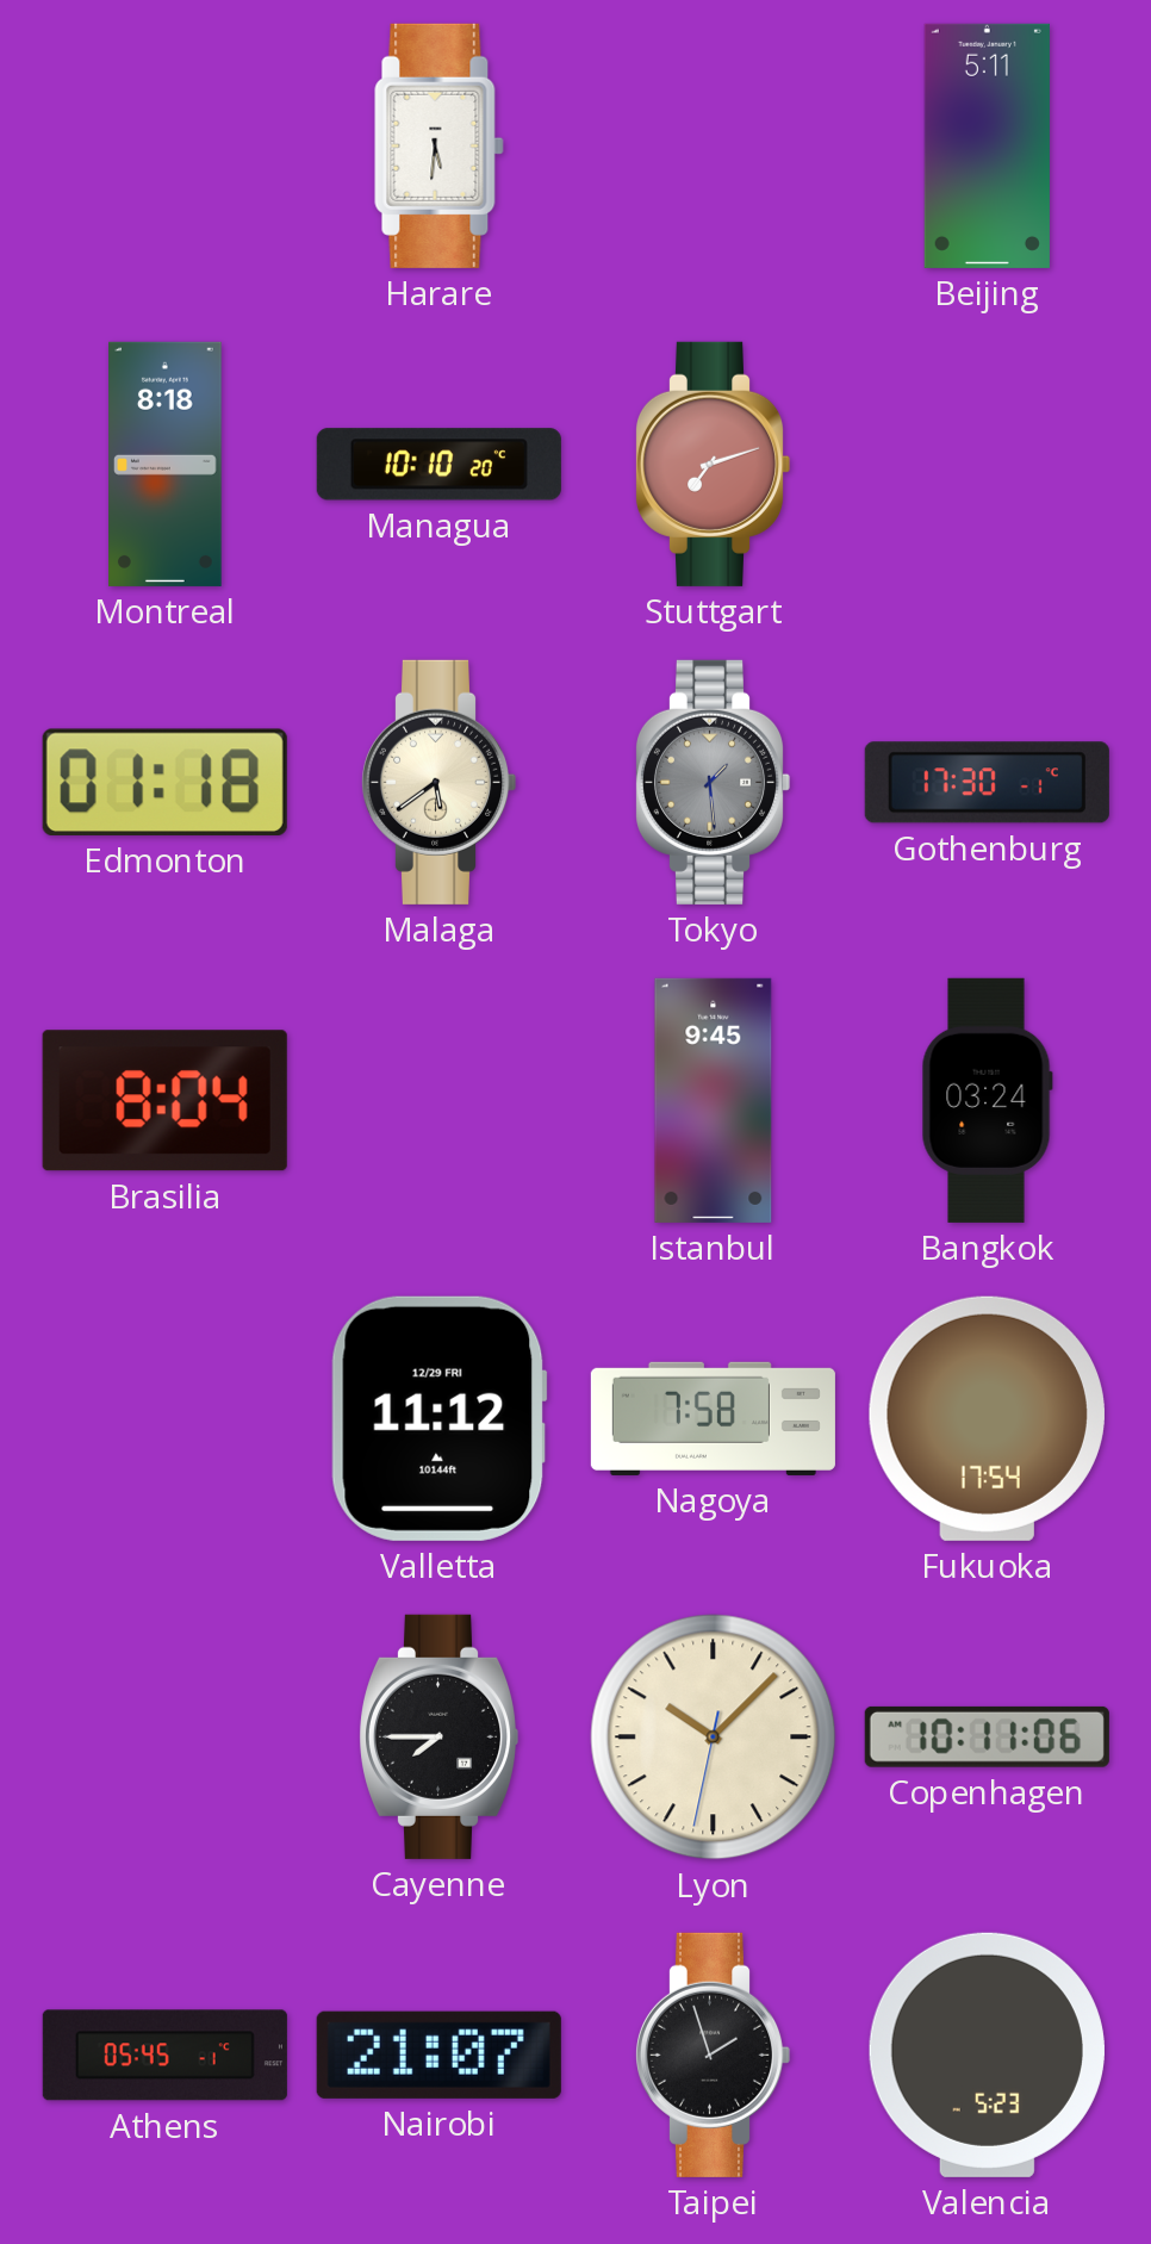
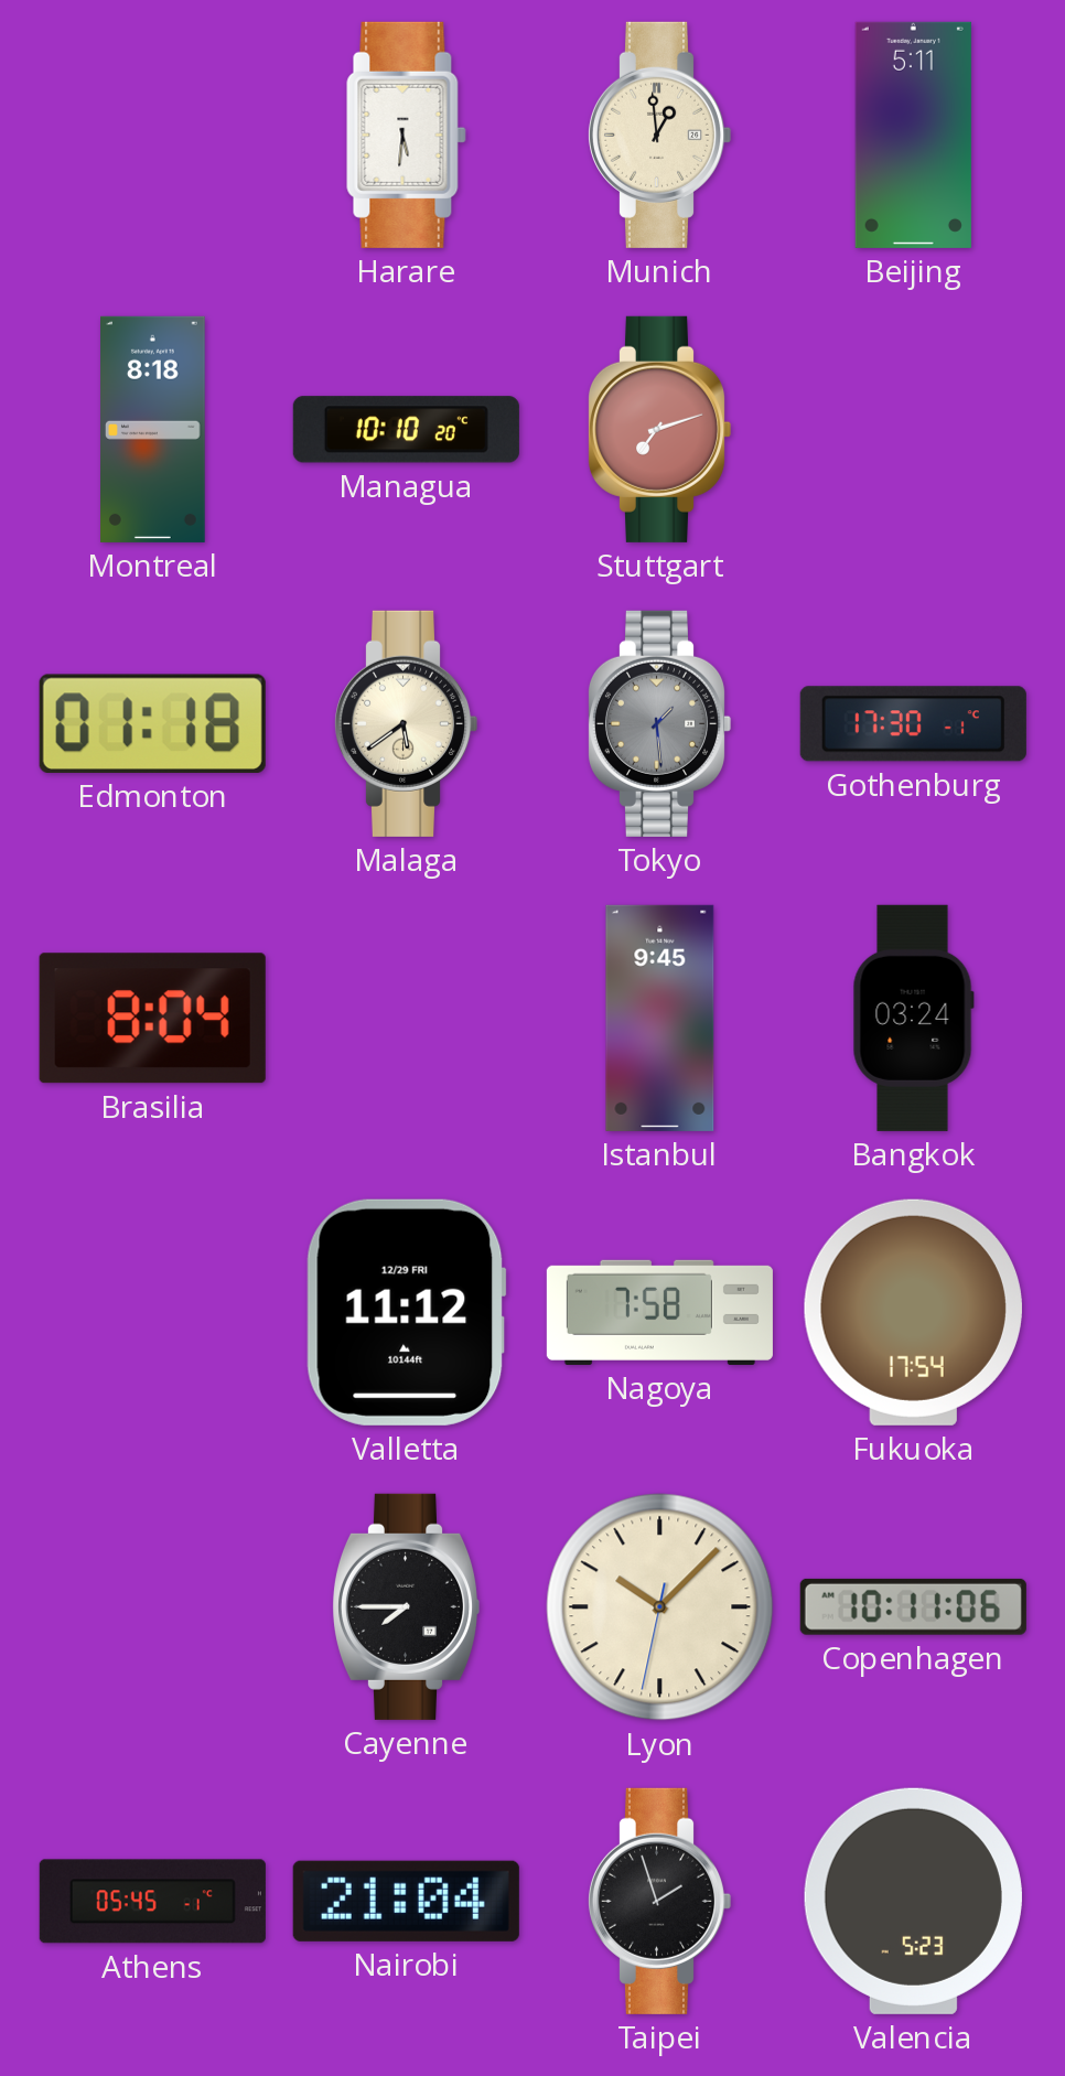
Munich: none -> 12:59 (659, 135)
Nairobi: 21:07 -> 21:04 (406, 1901)
